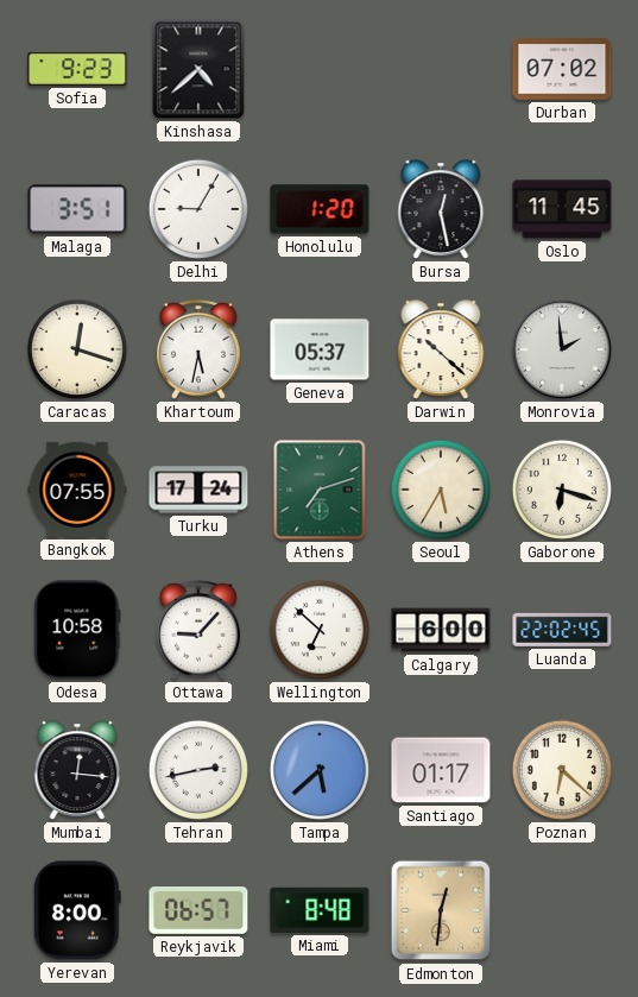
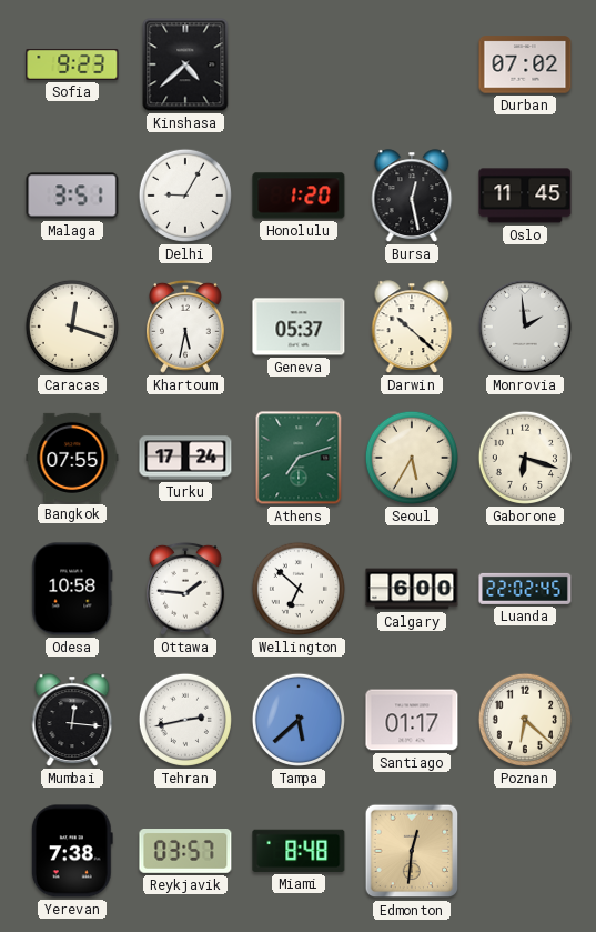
Ottawa: 9:07 -> 1:46 (186, 589)
Yerevan: 8:00 -> 7:38 (72, 851)
Reykjavik: 06:57 -> 03:57 (185, 852)
